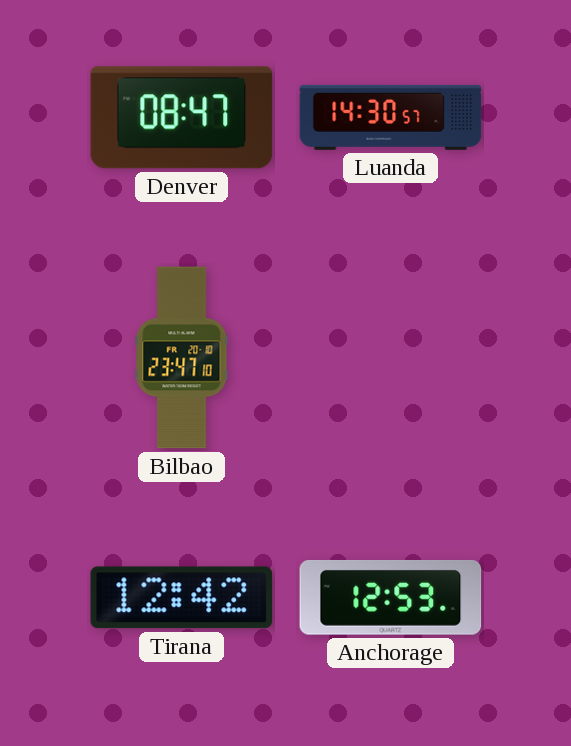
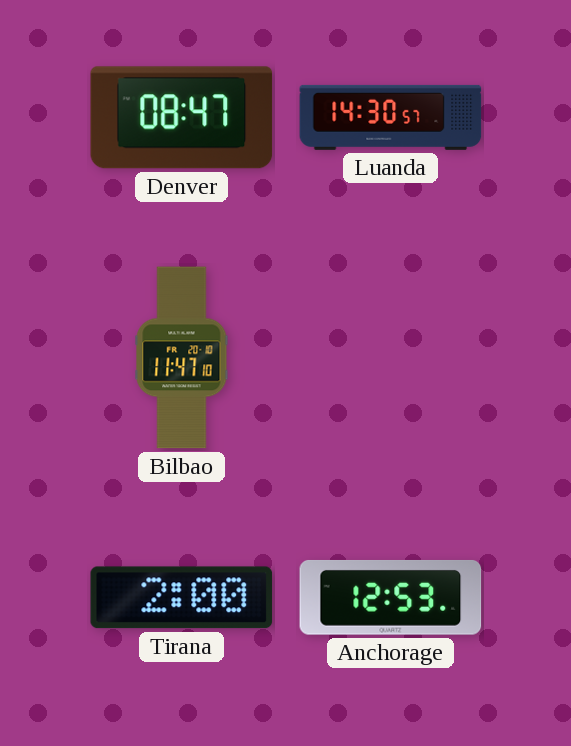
Bilbao: 23:47 -> 11:47 (182, 358)
Tirana: 12:42 -> 2:00 (182, 598)
